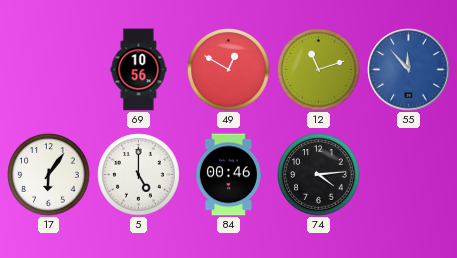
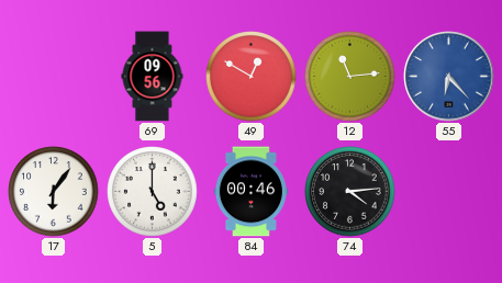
69: 10:56 -> 09:56 (153, 77)
12: 11:12 -> 11:14 (350, 77)
55: 11:53 -> 6:23 (449, 77)
